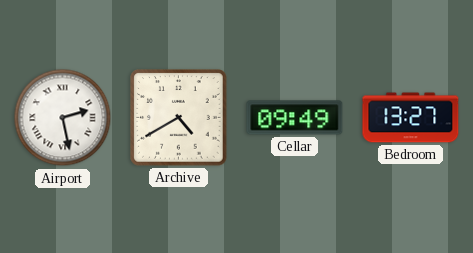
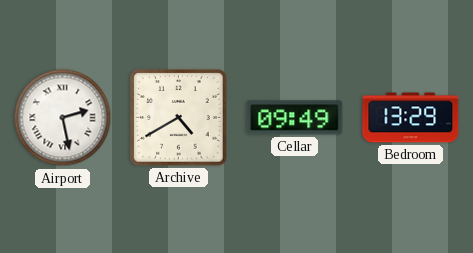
Bedroom: 13:27 -> 13:29 (411, 118)
